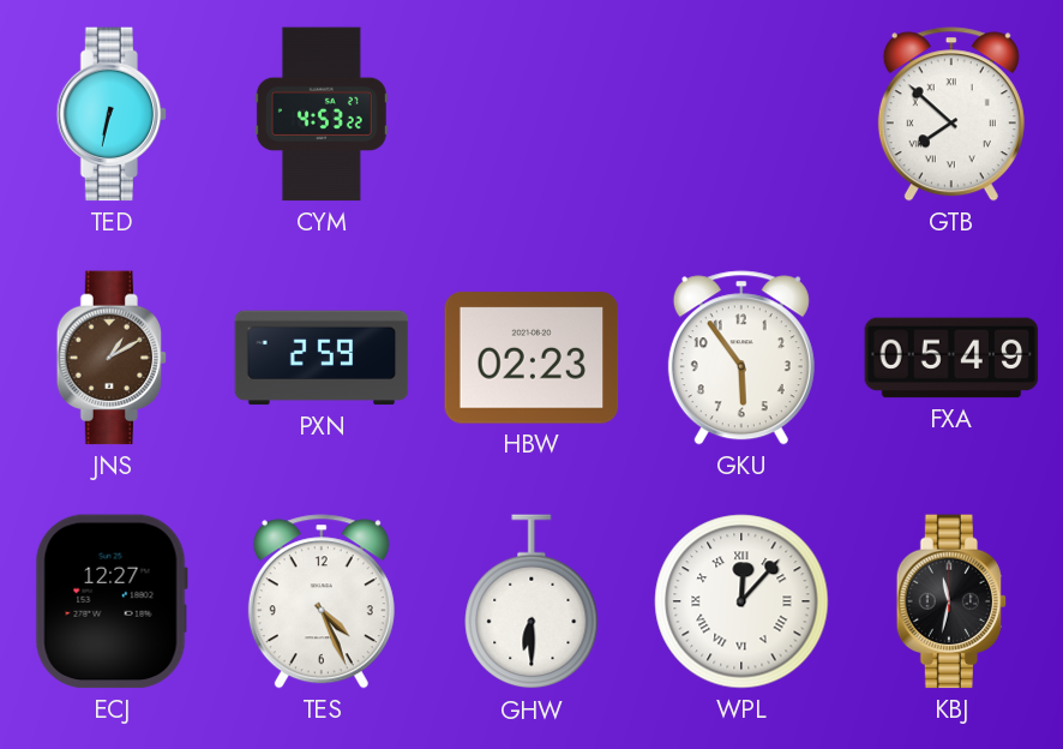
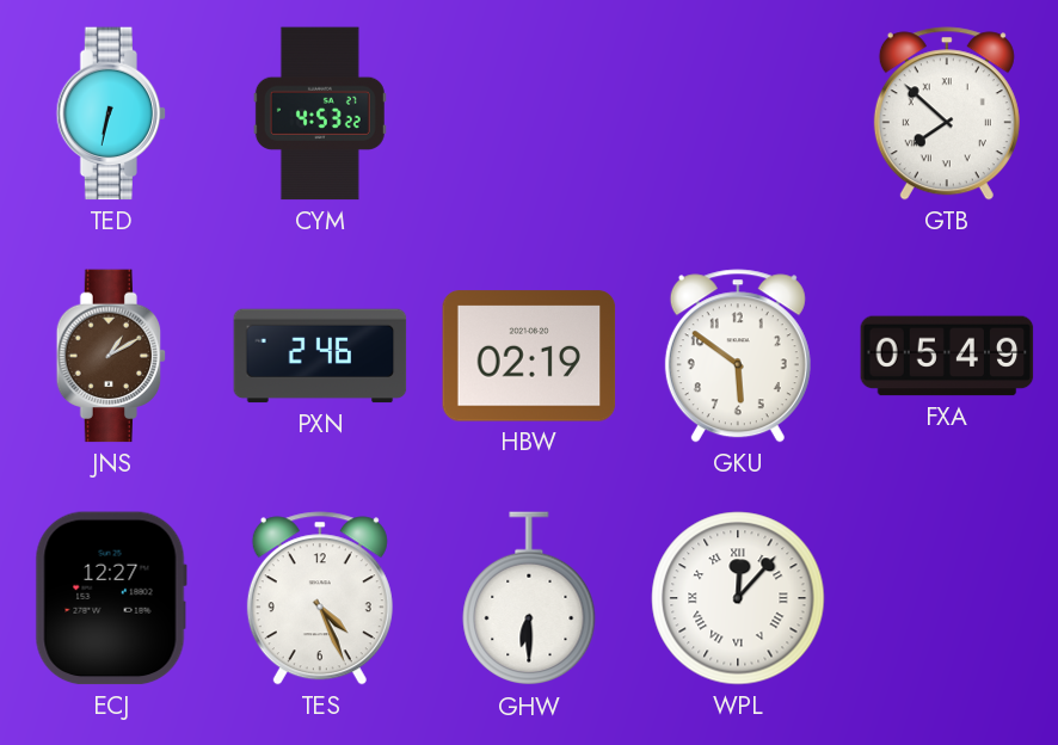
PXN: 2:59 -> 2:46 (320, 356)
HBW: 02:23 -> 02:19 (529, 356)
GKU: 5:54 -> 5:51 (738, 356)
KBJ: 11:32 -> none (951, 601)
